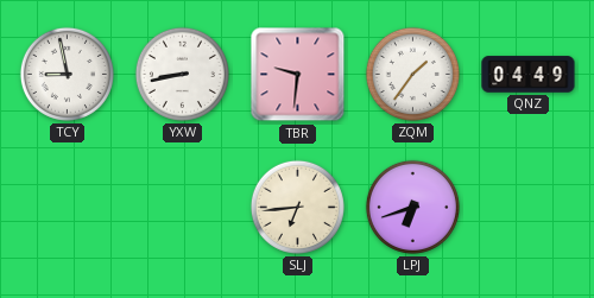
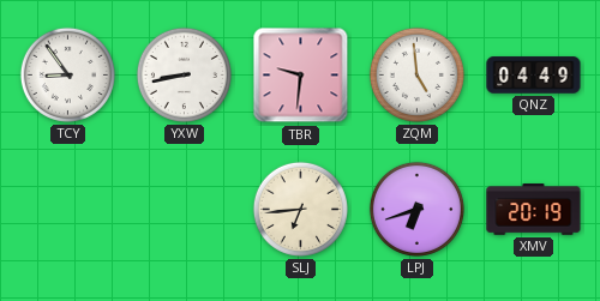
TCY: 8:58 -> 8:54 (67, 74)
ZQM: 1:36 -> 4:59 (416, 74)
XMV: none -> 20:19 (534, 210)
